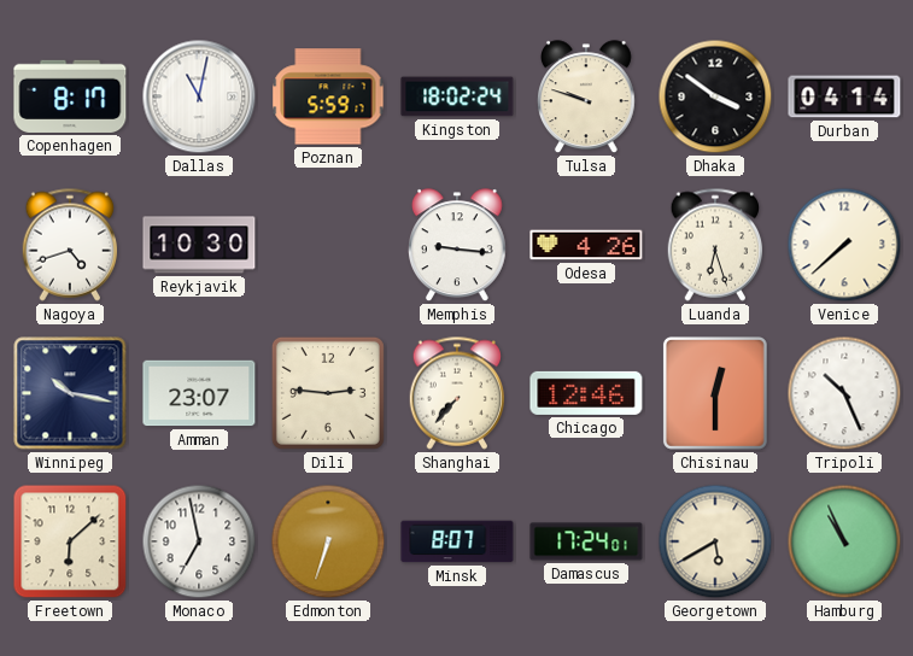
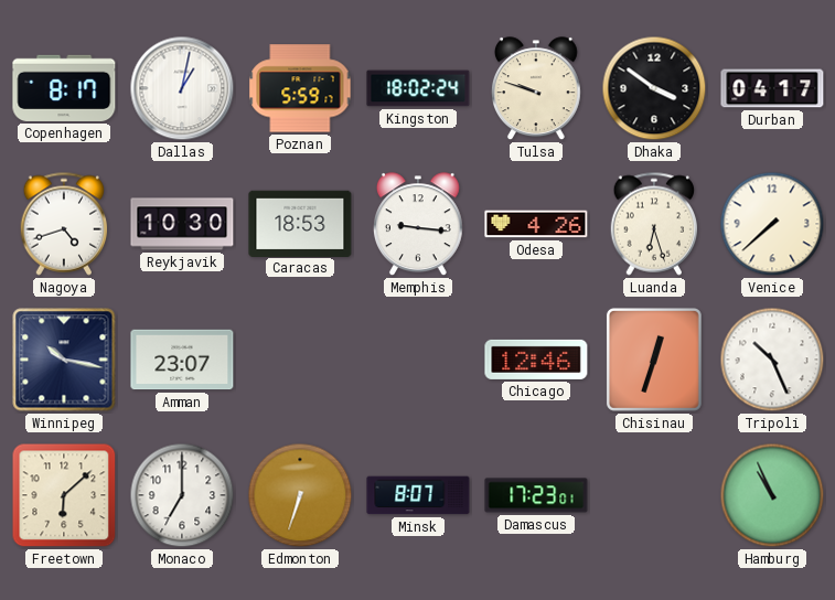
Dallas: 11:02 -> 1:02 (182, 88)
Durban: 04:14 -> 04:17 (772, 88)
Caracas: none -> 18:53 (300, 223)
Dili: 2:46 -> none (328, 393)
Shanghai: 7:37 -> none (457, 393)
Chisinau: 12:30 -> 12:33 (654, 360)
Monaco: 6:58 -> 7:00 (182, 495)
Damascus: 17:24 -> 17:23 (536, 495)
Georgetown: 5:40 -> none (715, 541)
